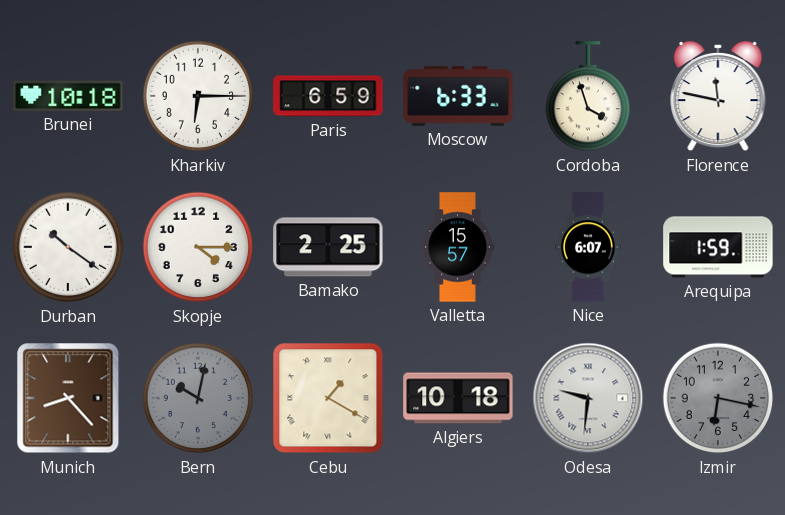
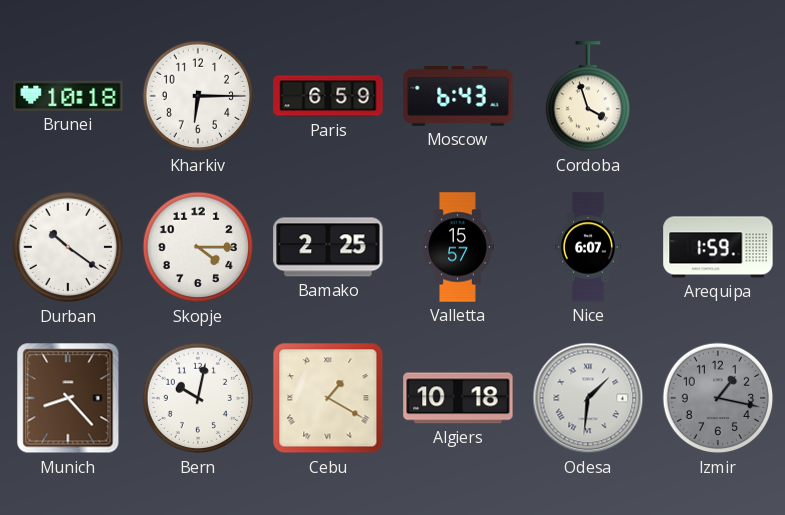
Moscow: 6:33 -> 6:43 (458, 96)
Florence: 11:47 -> none (718, 96)
Bern dial: grey -> white (198, 398)
Odesa: 9:31 -> 1:31 (588, 398)
Izmir: 6:17 -> 1:17 (718, 398)
